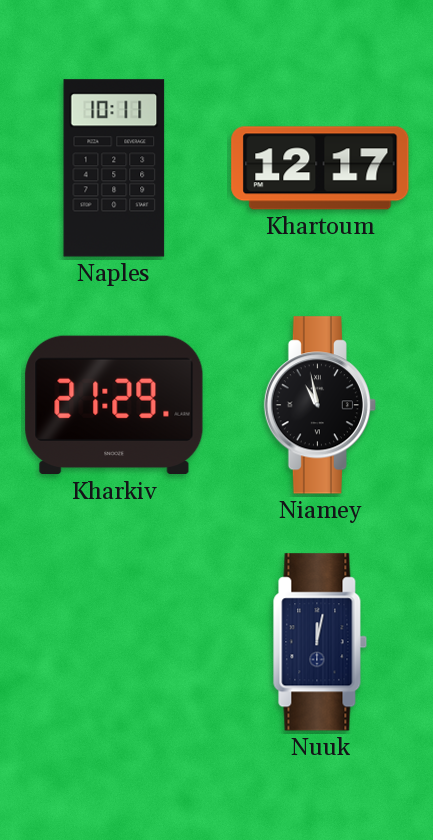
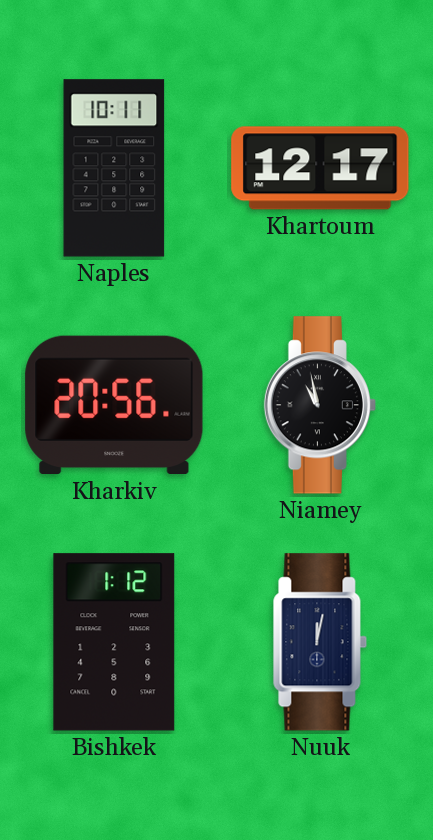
Kharkiv: 21:29 -> 20:56 (114, 405)
Bishkek: none -> 1:12 (114, 642)
